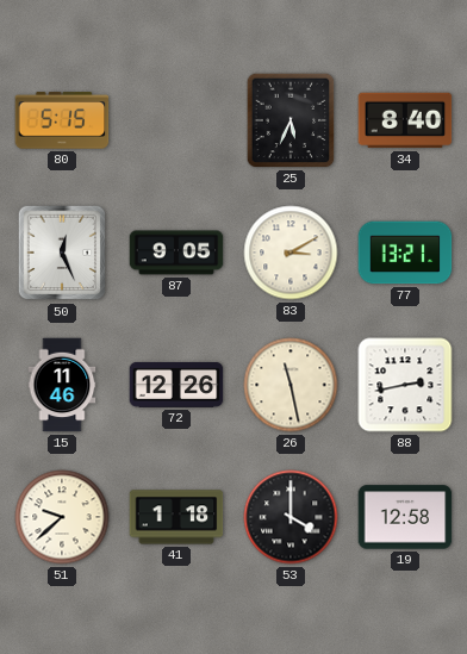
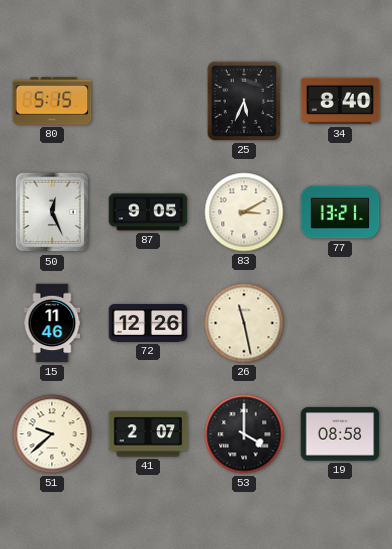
88: 2:43 -> none (405, 385)
41: 1:18 -> 2:07 (148, 434)
19: 12:58 -> 08:58 (340, 434)
